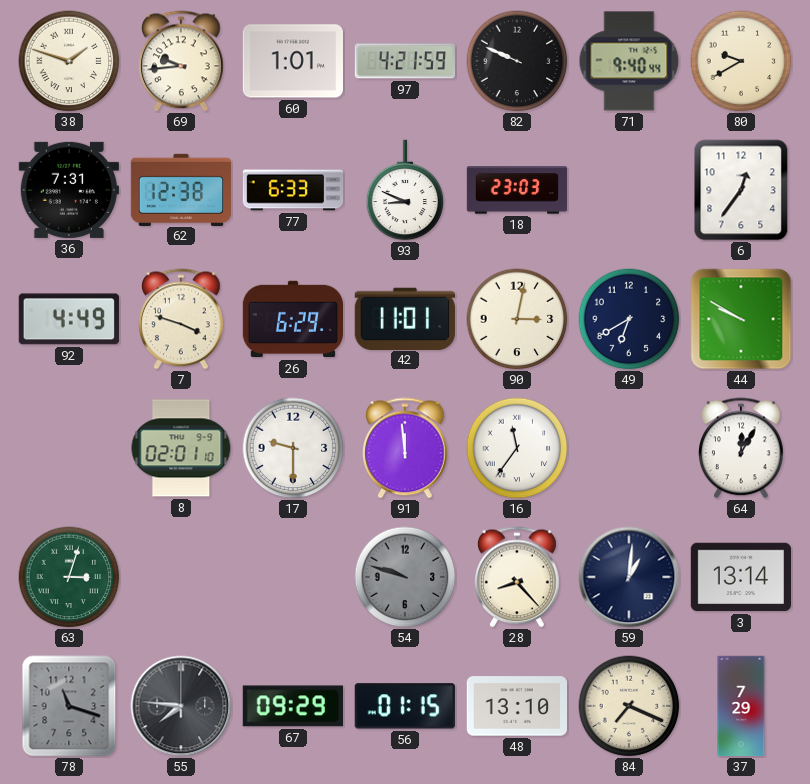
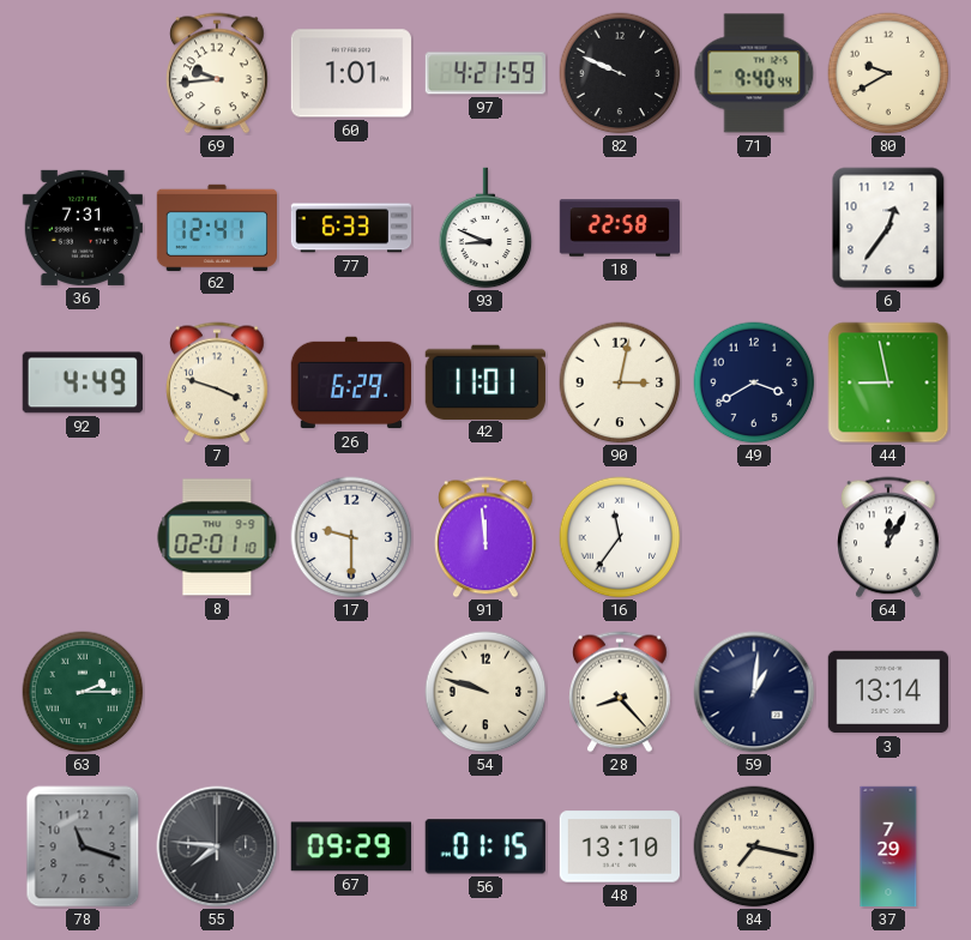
38: 1:48 -> none (69, 61)
62: 12:38 -> 12:41 (217, 227)
18: 23:03 -> 22:58 (620, 228)
49: 6:40 -> 3:40 (754, 382)
44: 9:50 -> 8:58 (888, 382)
63: 3:03 -> 2:15 (83, 692)
54 dial: grey -> cream (486, 692)
84: 7:19 -> 7:17 (754, 846)
